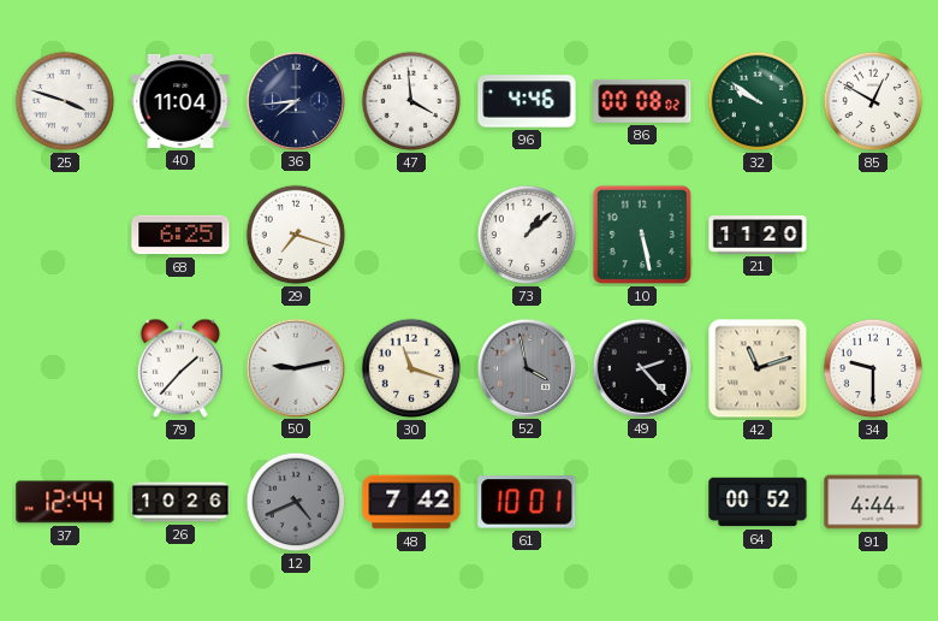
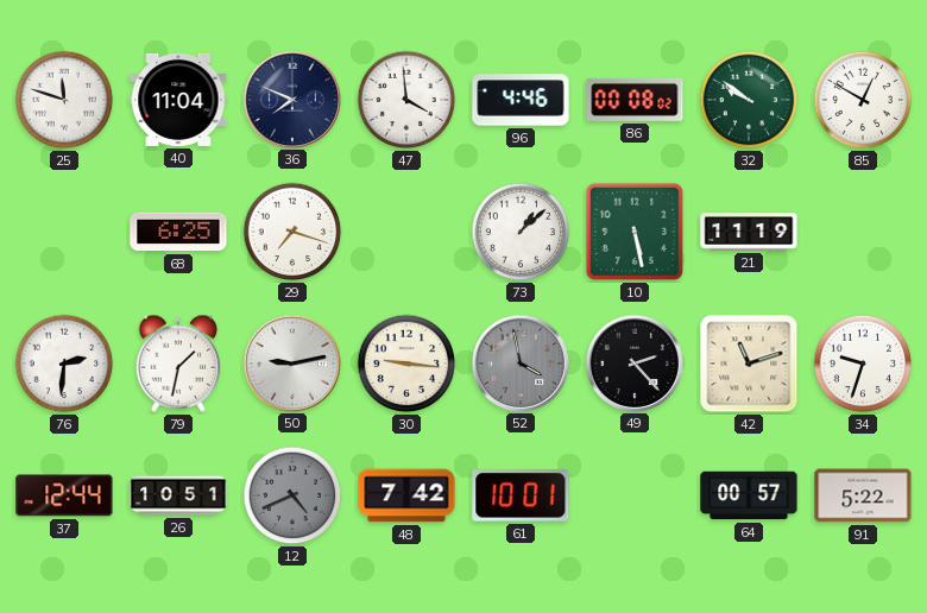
25: 3:48 -> 11:48 (64, 100)
36: 7:44 -> 7:49 (291, 99)
21: 11:20 -> 11:19 (749, 233)
76: none -> 2:31 (64, 364)
79: 1:37 -> 1:32 (178, 364)
30: 11:18 -> 9:16 (406, 364)
34: 9:30 -> 9:33 (863, 364)
26: 10:26 -> 10:51 (178, 495)
64: 00:52 -> 00:57 (749, 495)
91: 4:44 -> 5:22 (863, 495)
